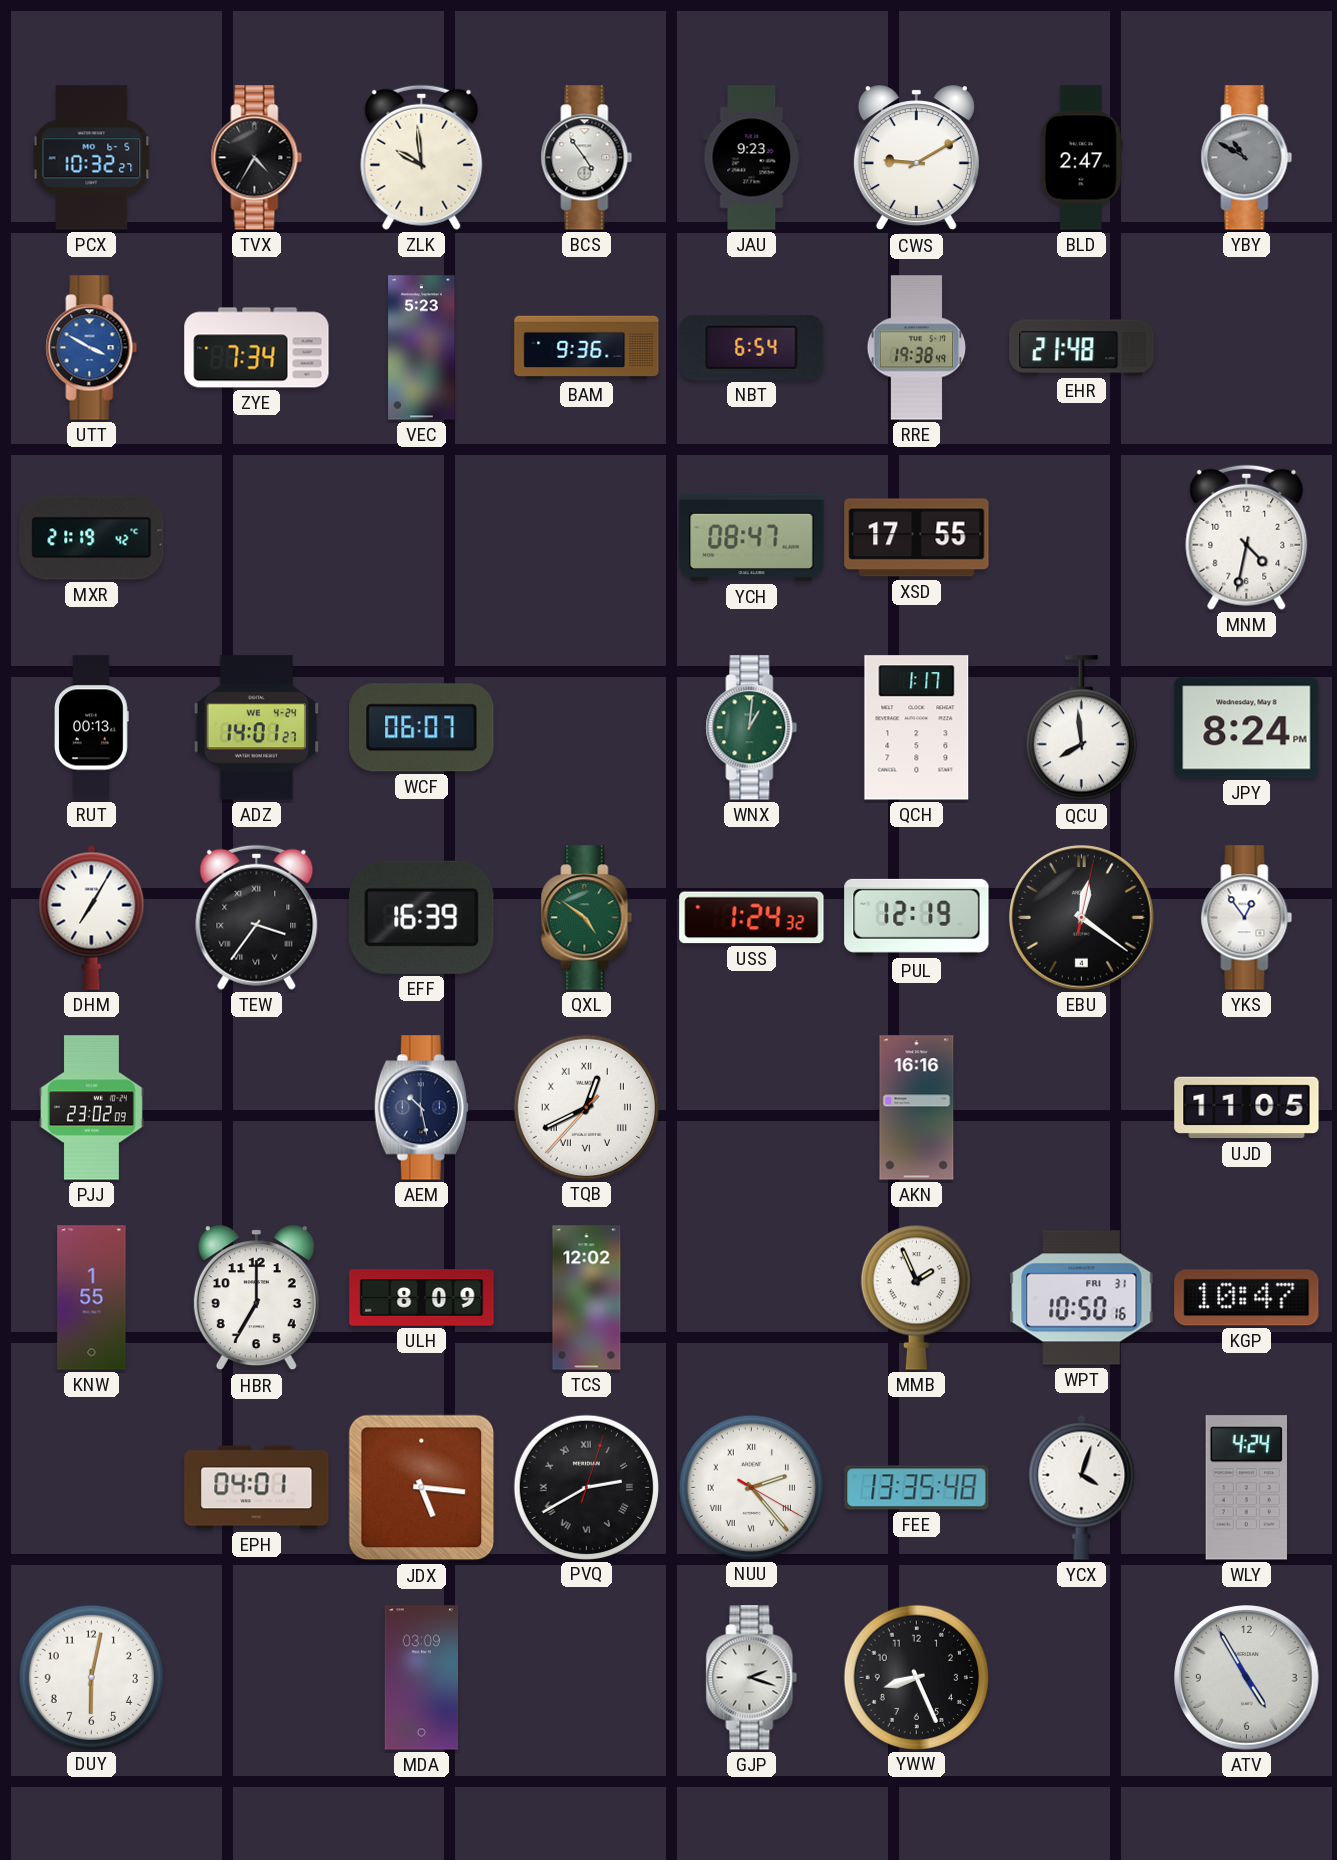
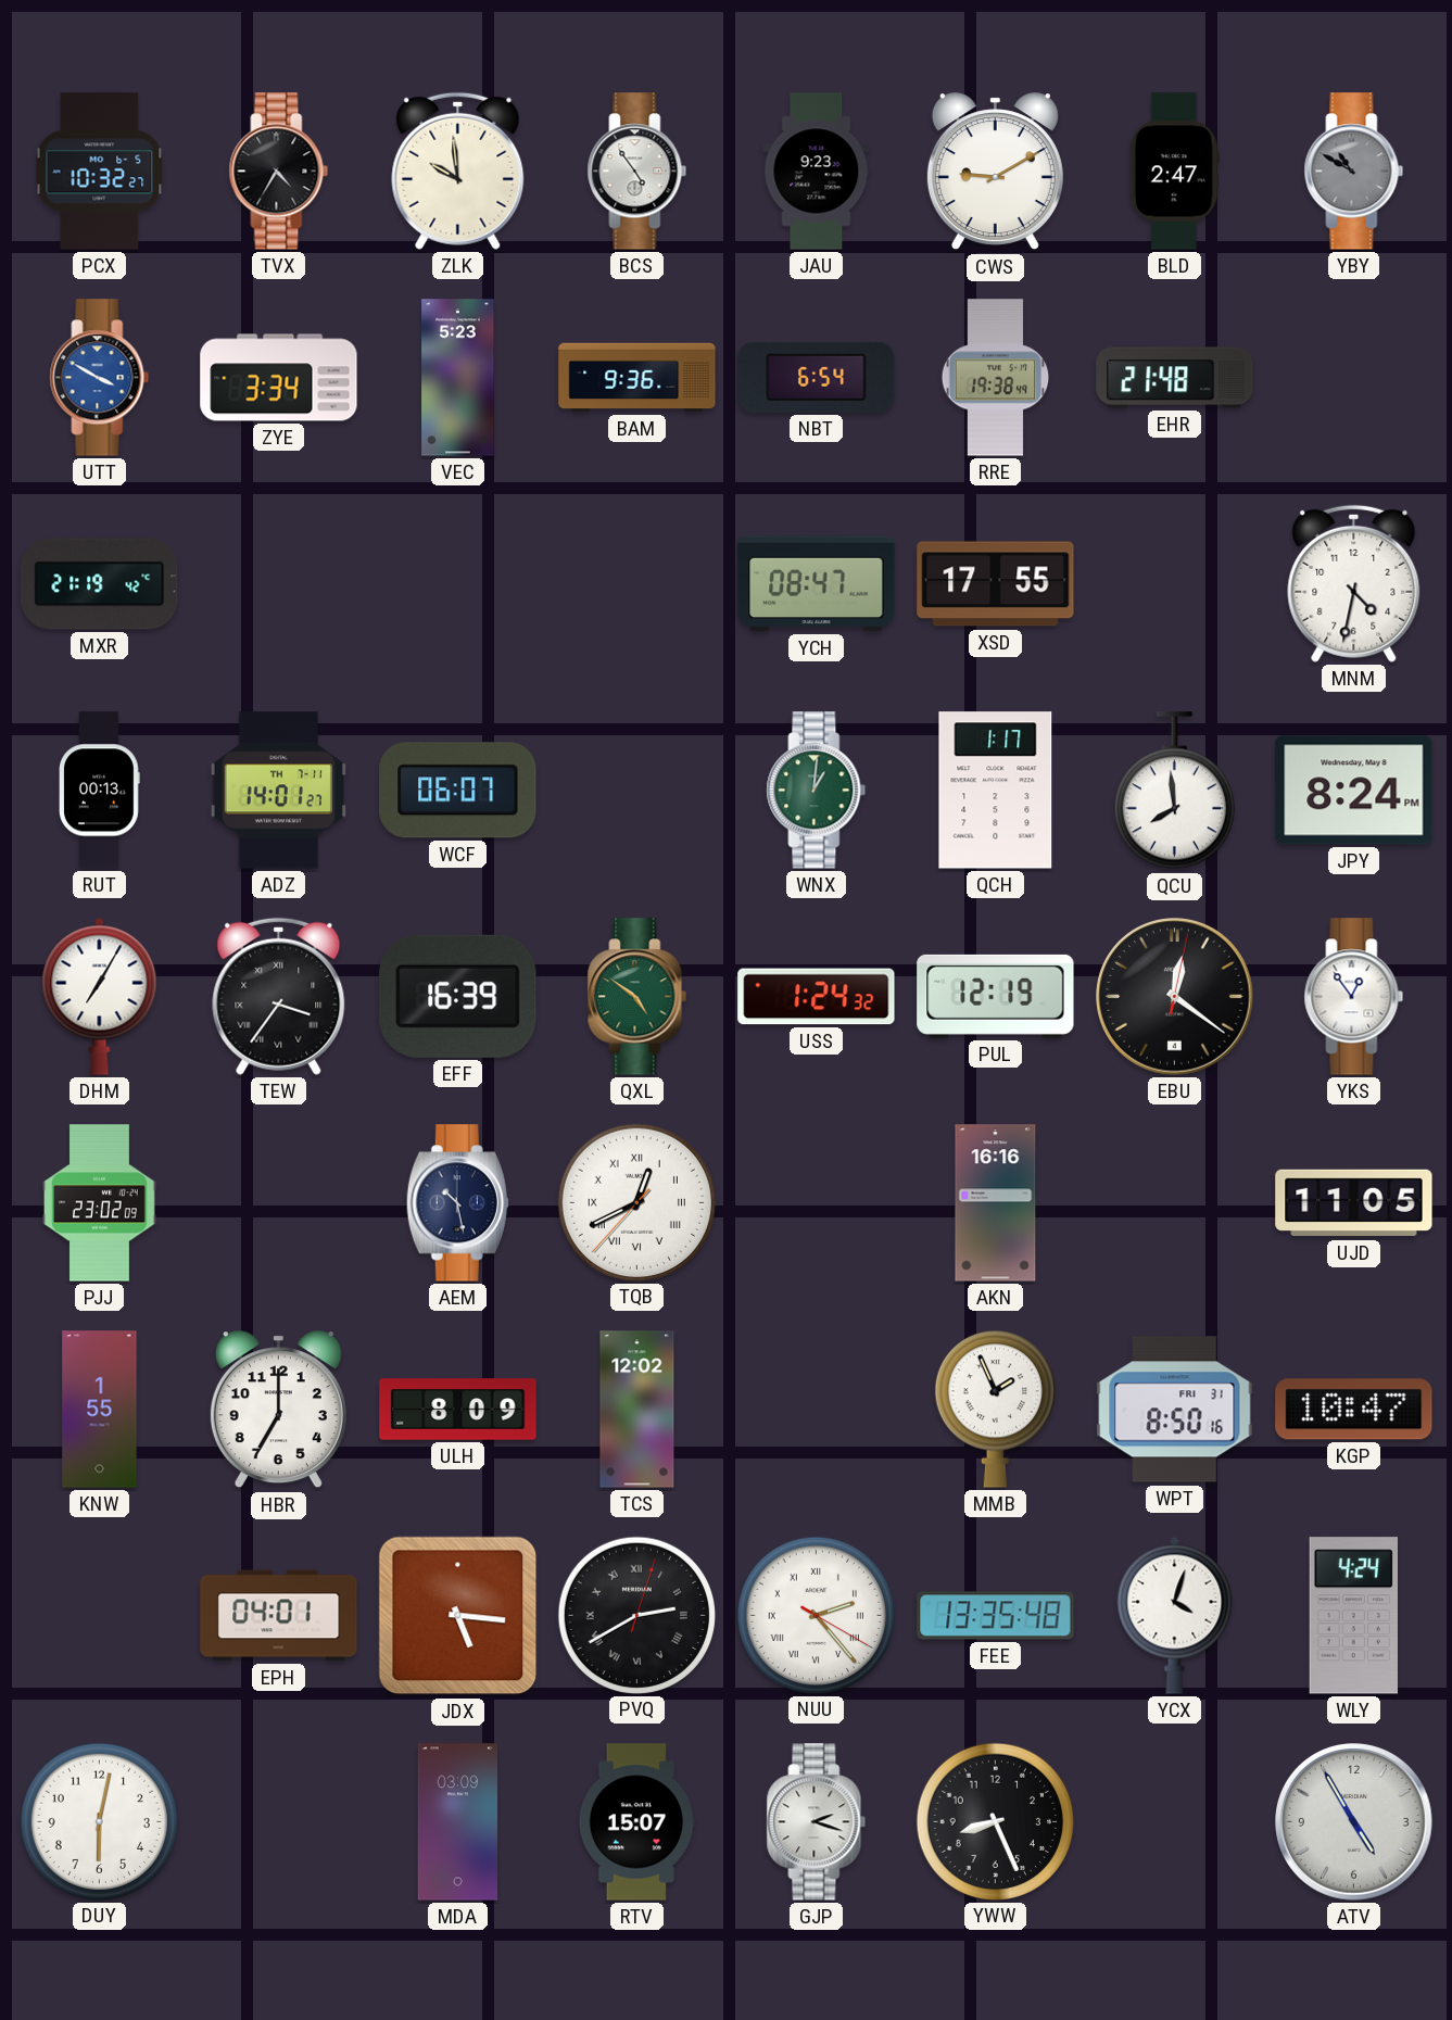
ZYE: 7:34 -> 3:34 (279, 378)
ADZ date: WE 4-24 -> TH 7-11 (279, 791)
WPT: 10:50 -> 8:50 (1175, 1410)
RTV: none -> 15:07 (636, 1822)
